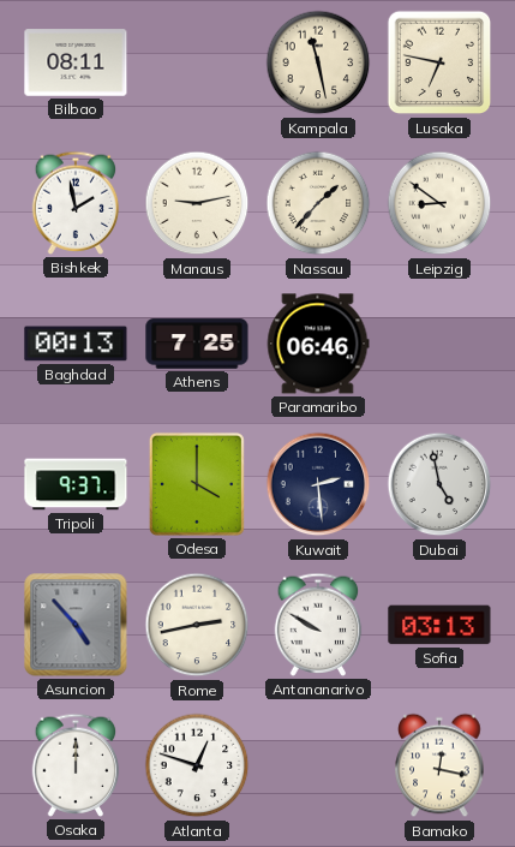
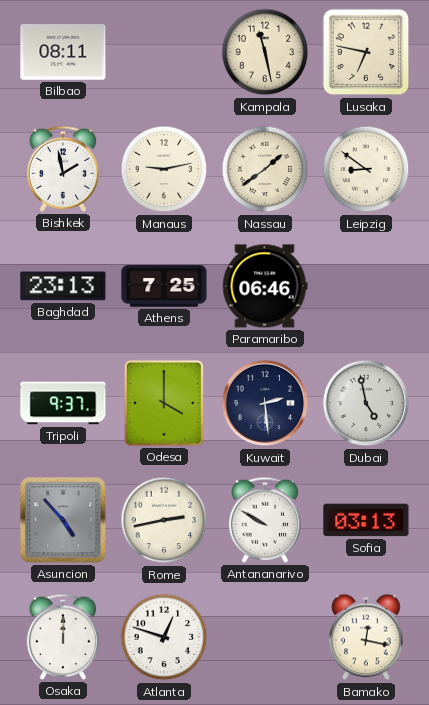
Nassau: 1:37 -> 1:39 (265, 169)
Baghdad: 00:13 -> 23:13 (63, 286)
